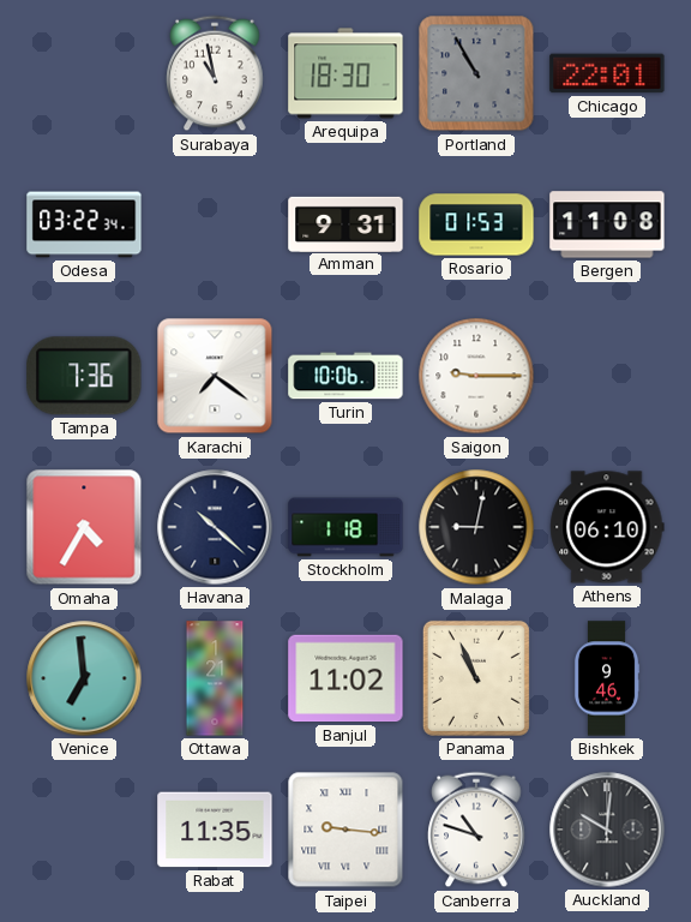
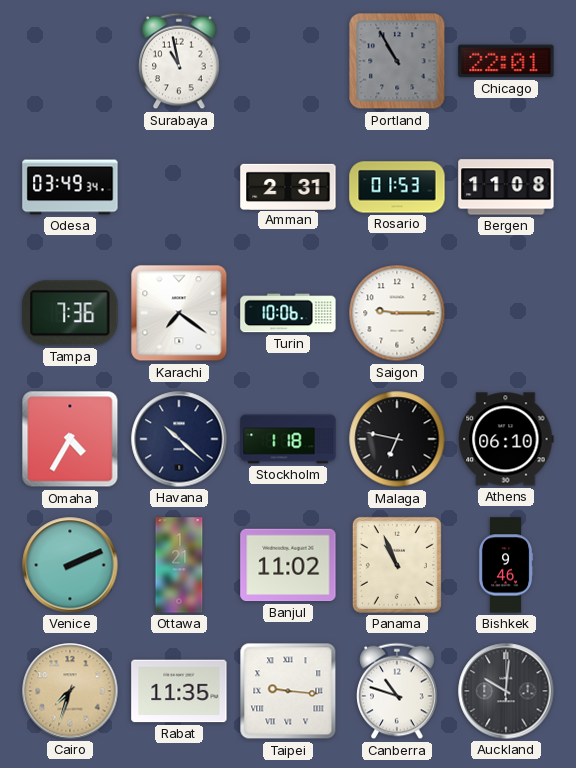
Arequipa: 18:30 -> none (345, 73)
Odesa: 03:22 -> 03:49 (70, 187)
Amman: 9:31 -> 2:31 (288, 186)
Malaga: 9:02 -> 6:47 (397, 439)
Venice: 6:59 -> 2:11 (70, 565)
Cairo: none -> 7:33 (70, 691)
